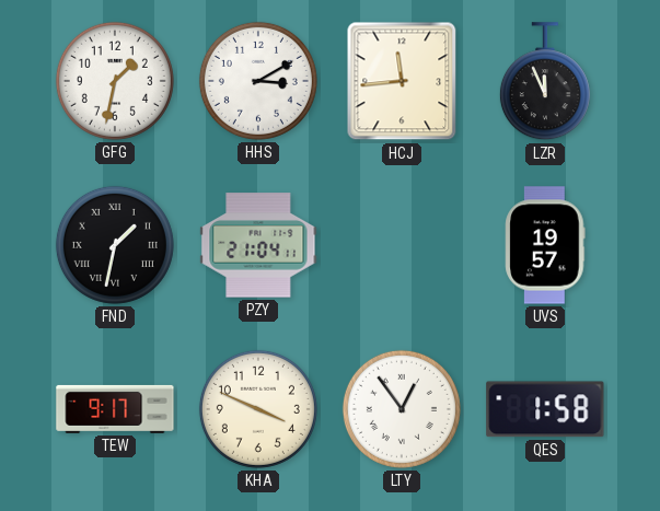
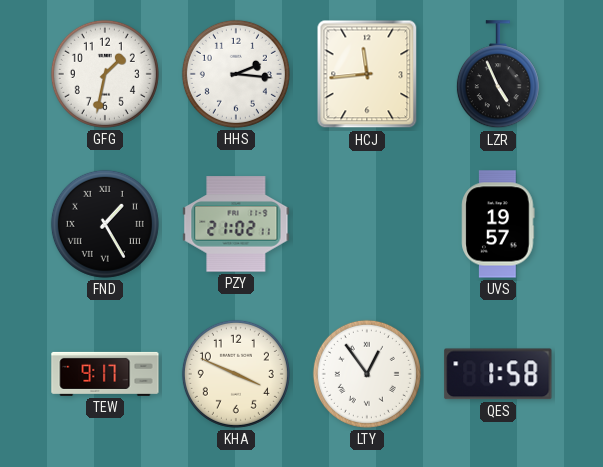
HHS: 3:10 -> 2:16 (236, 74)
LZR: 11:56 -> 4:56 (498, 75)
FND: 1:32 -> 1:25 (105, 224)
PZY: 21:04 -> 21:02 (236, 224)
